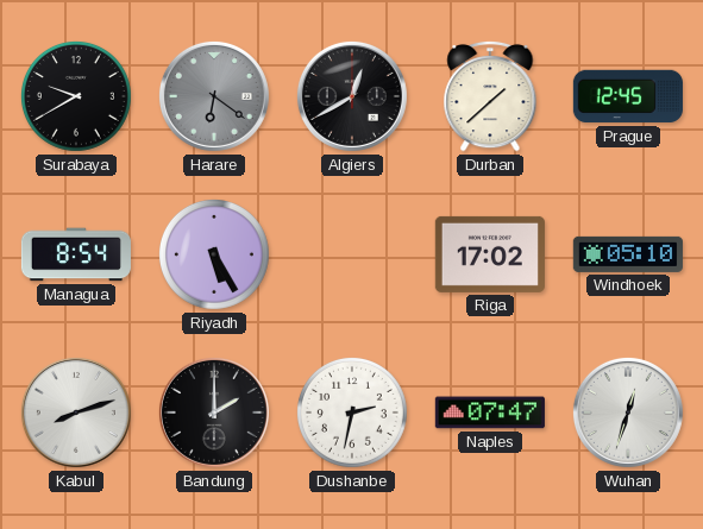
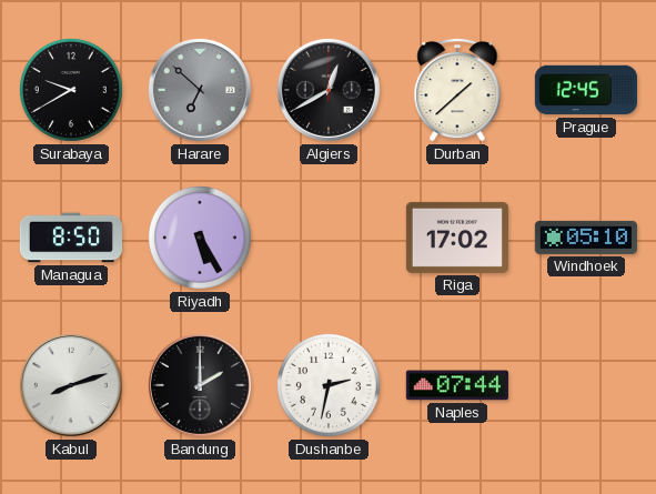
Harare: 6:21 -> 6:52 (200, 90)
Managua: 8:54 -> 8:50 (70, 238)
Naples: 07:47 -> 07:44 (457, 385)
Wuhan: 12:33 -> none (628, 413)
